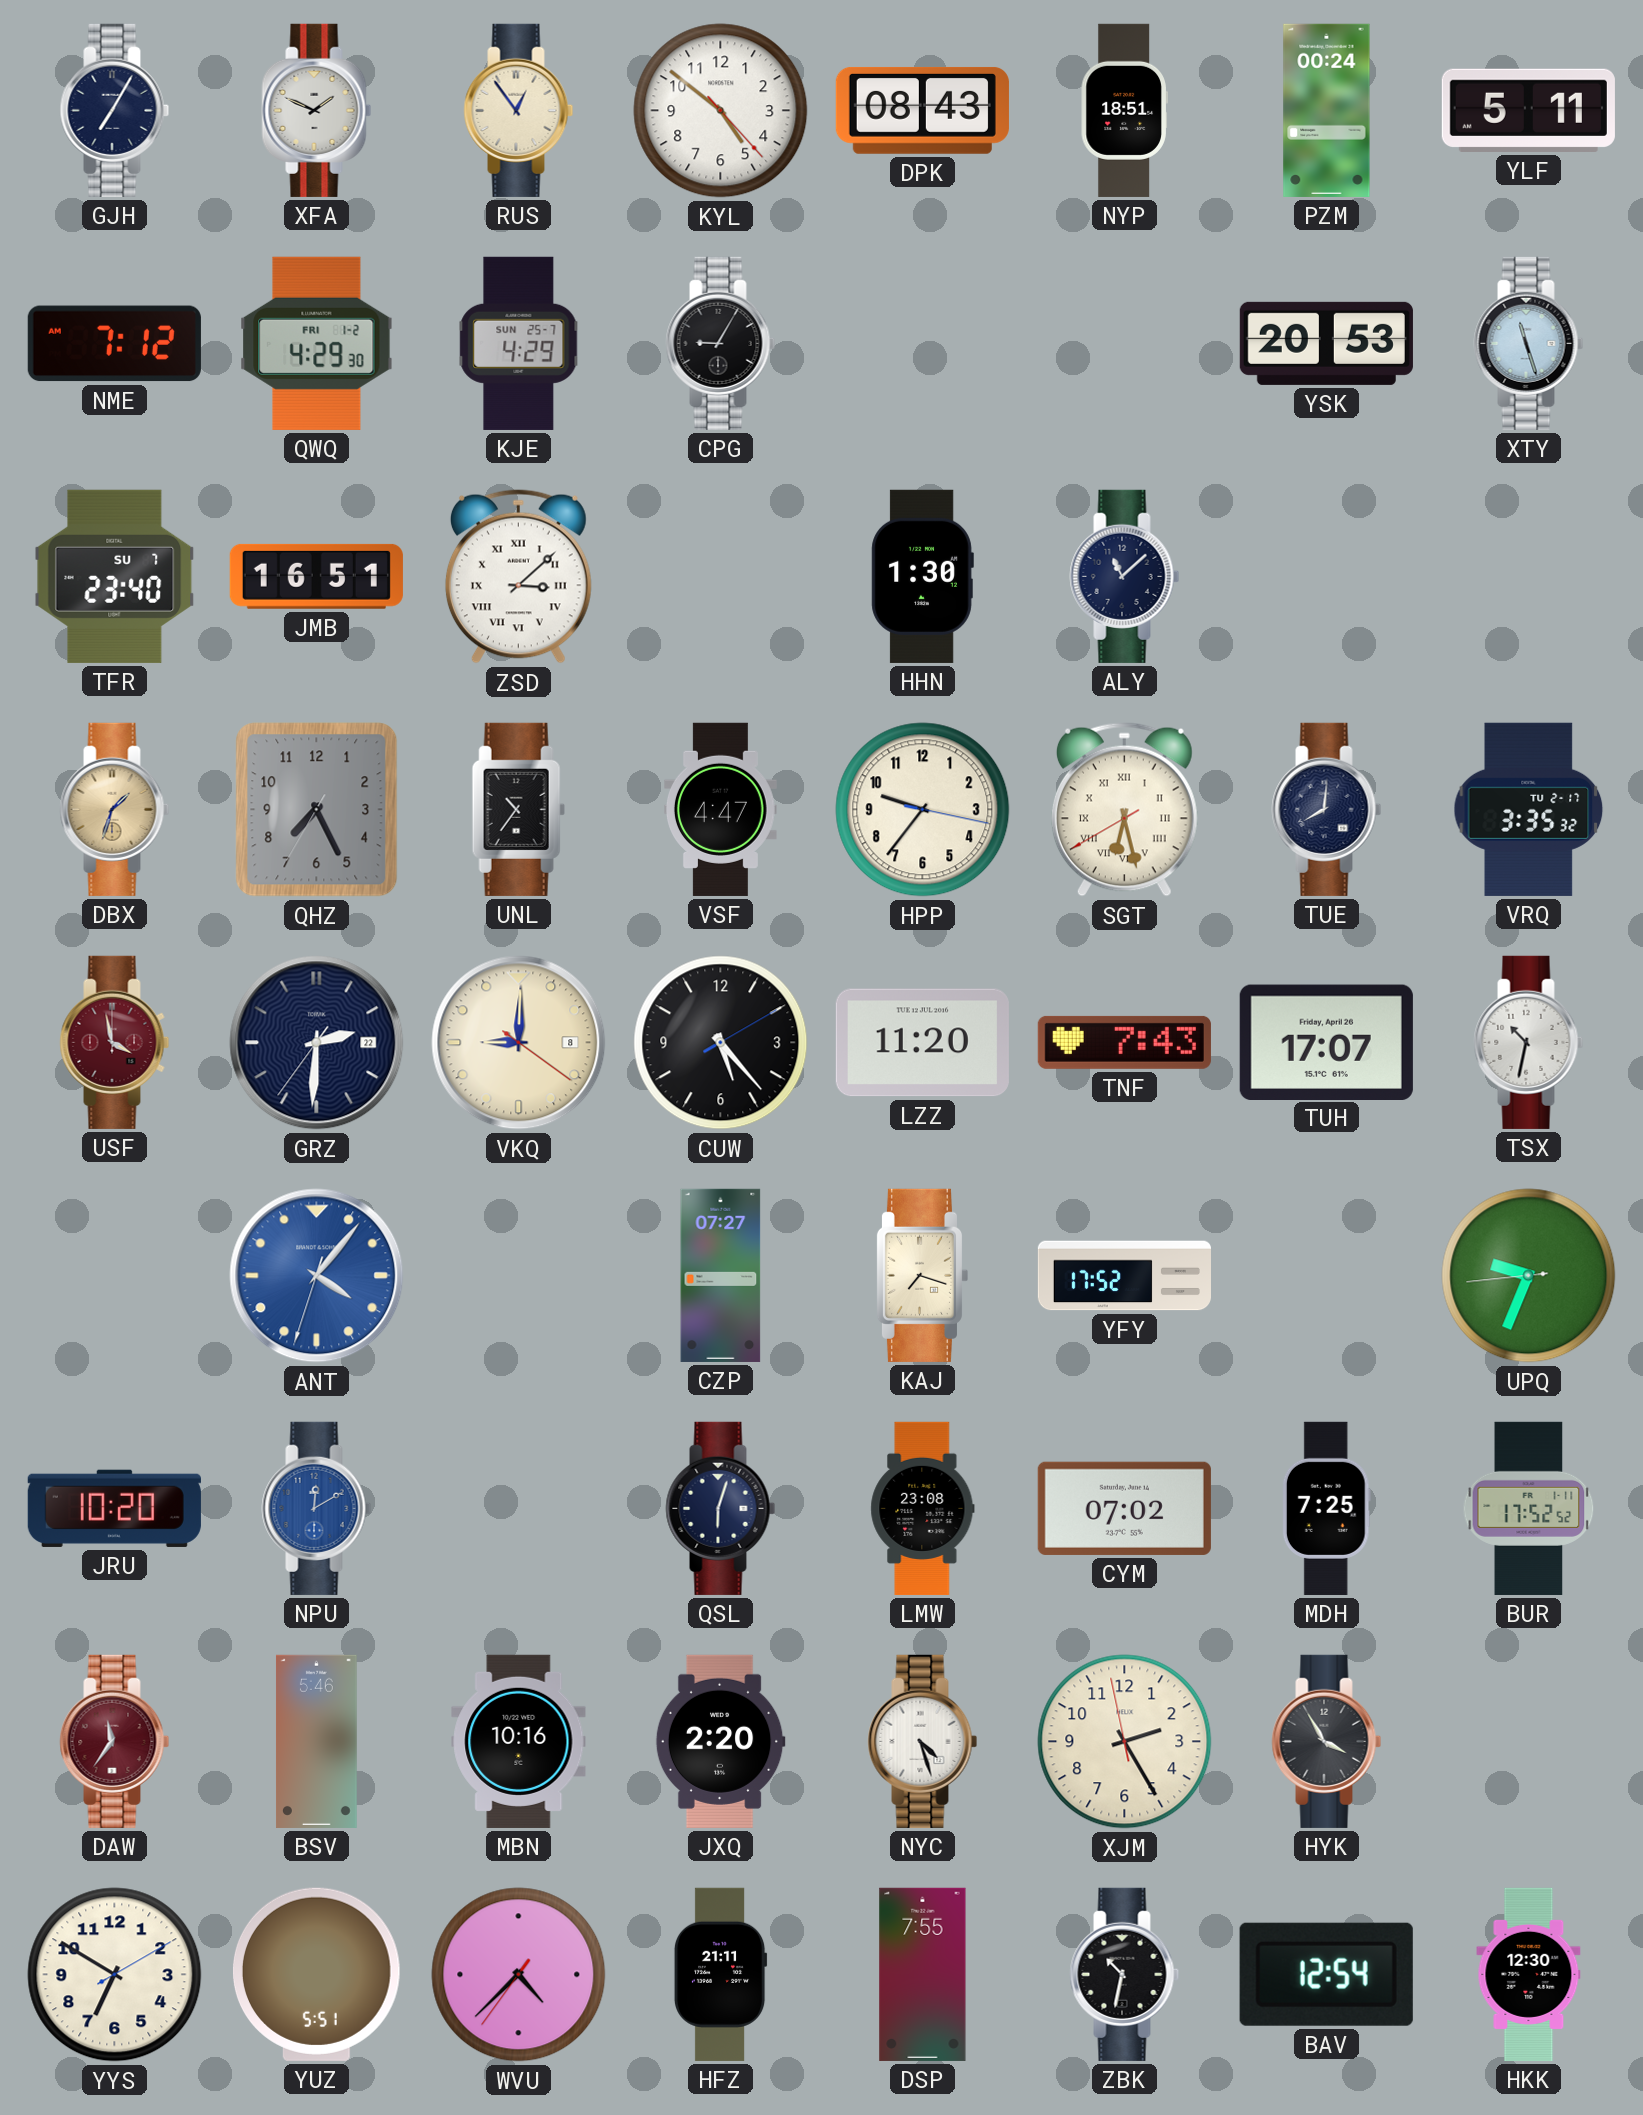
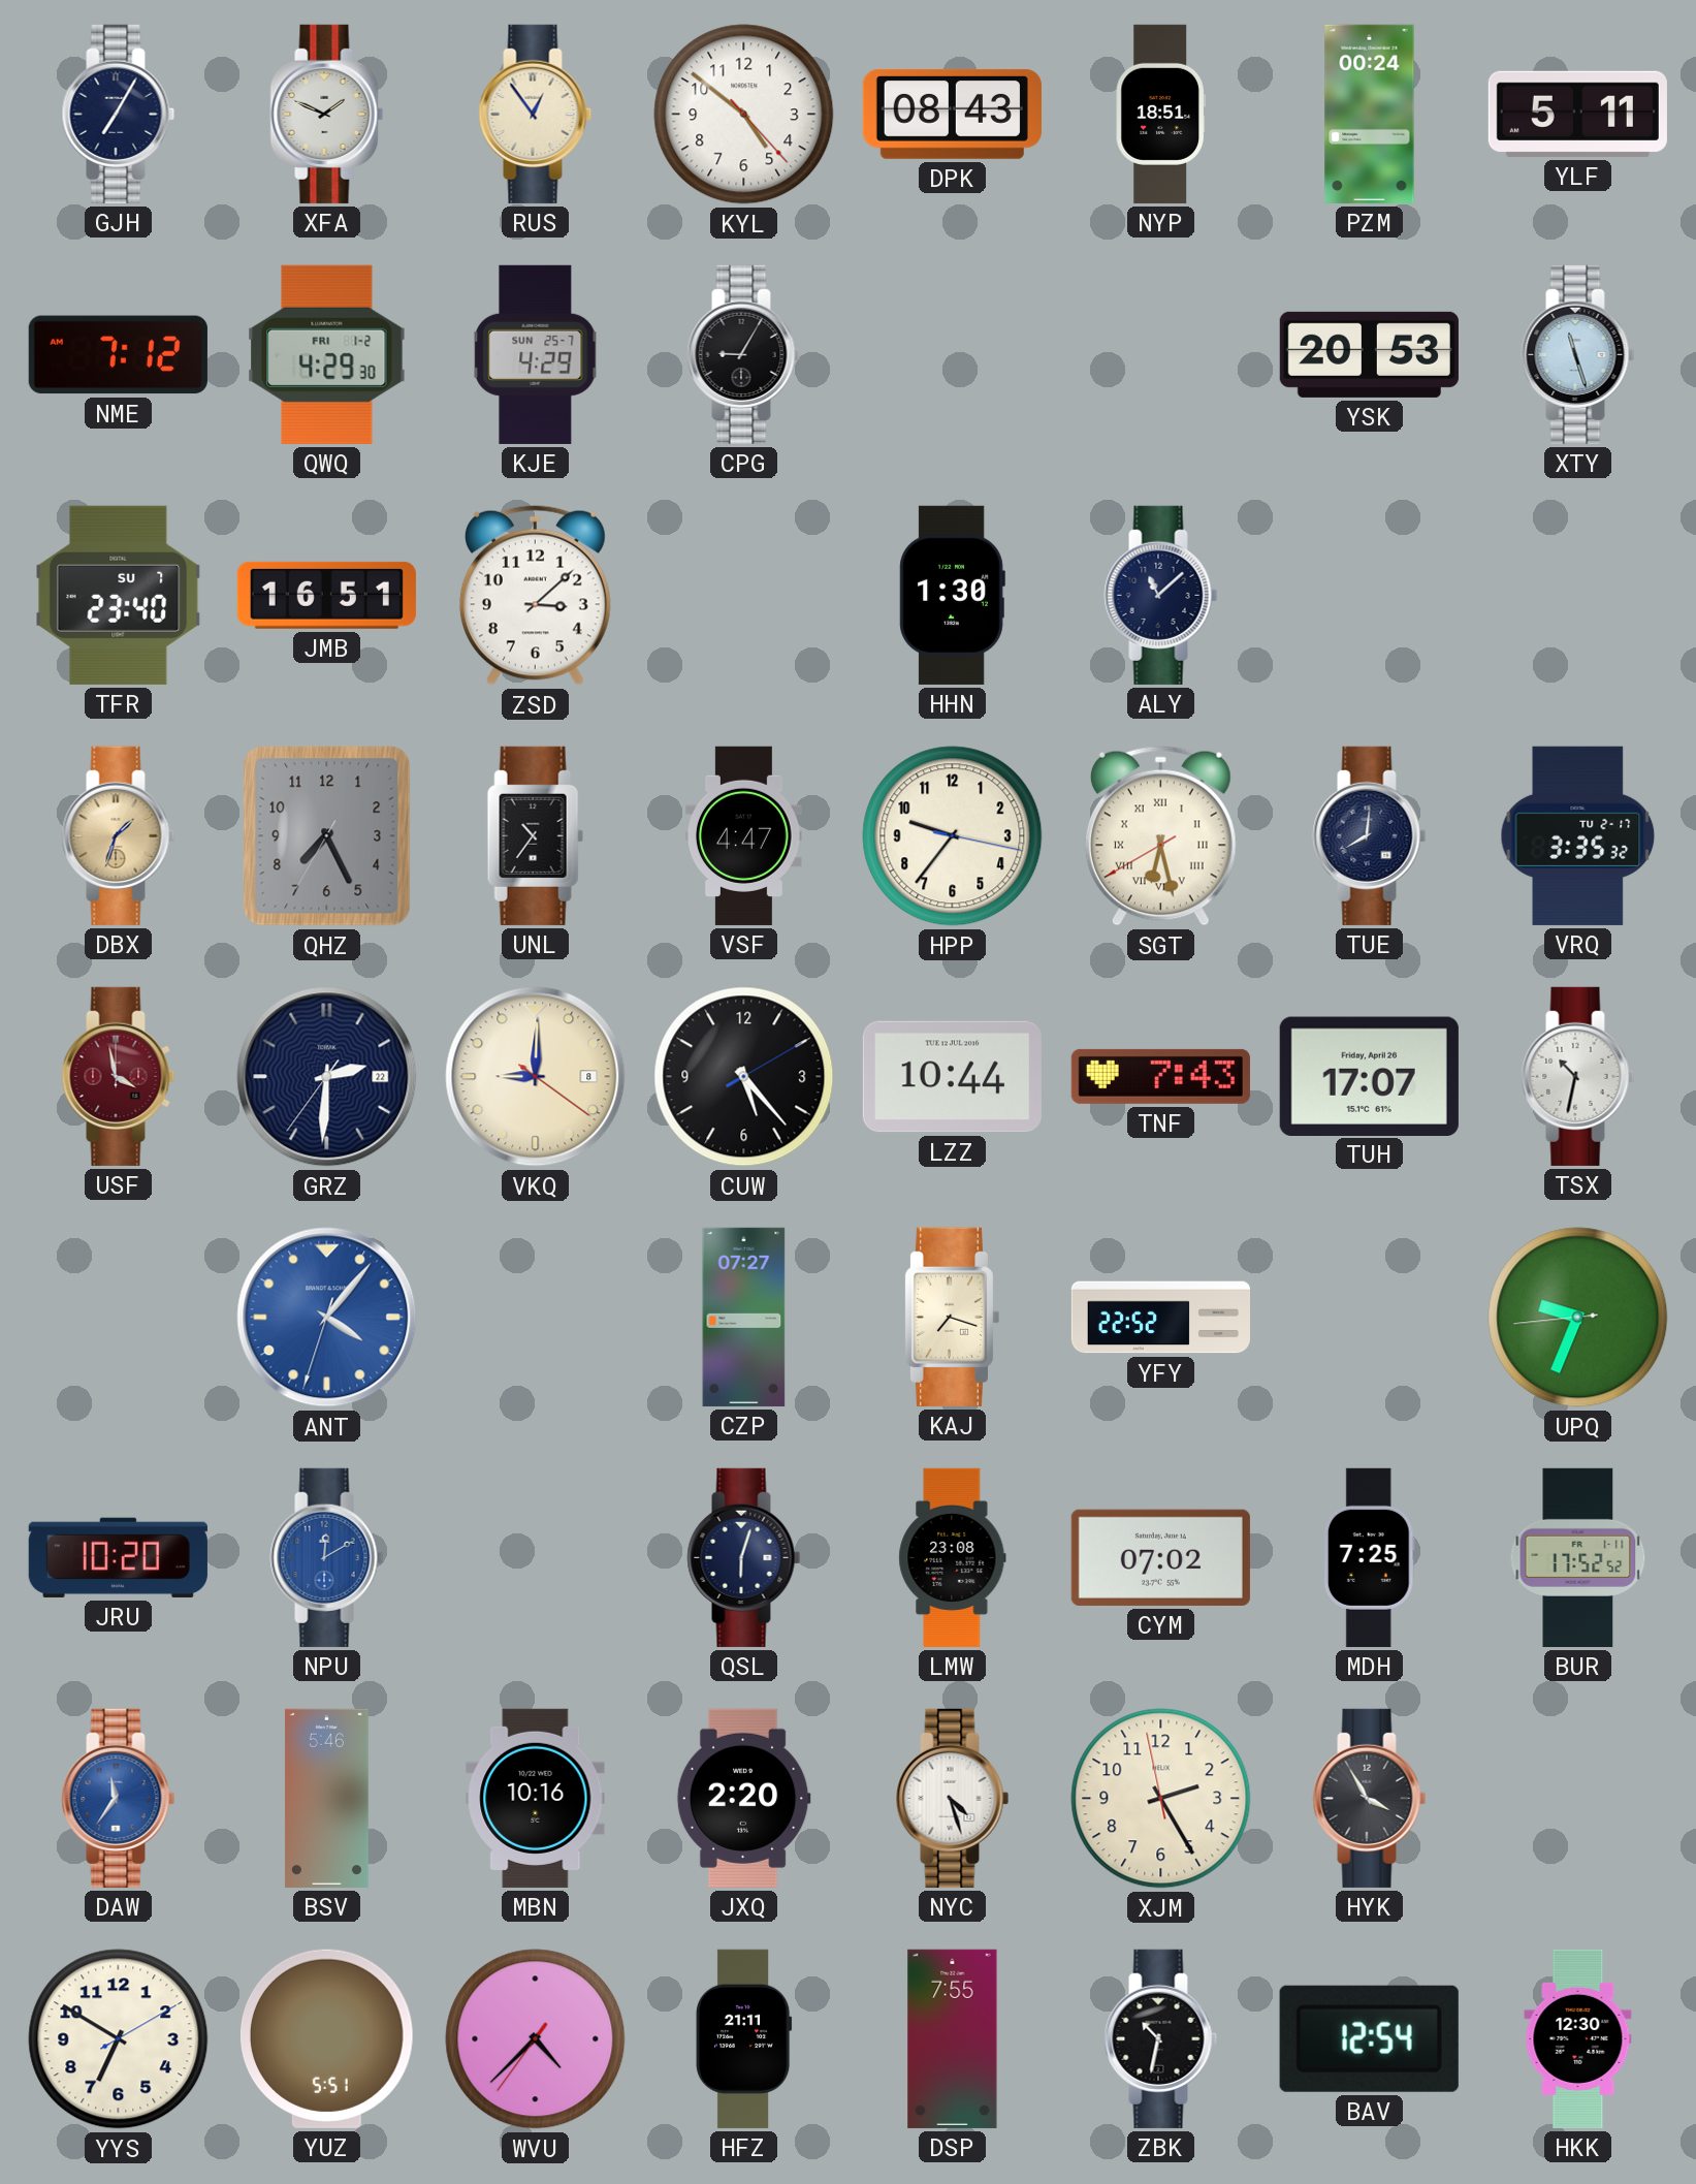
ZSD numerals: Roman -> Arabic (535, 596)
LZZ: 11:20 -> 10:44 (952, 1077)
YFY: 17:52 -> 22:52 (1160, 1318)
DAW dial: burgundy -> blue (119, 1798)
